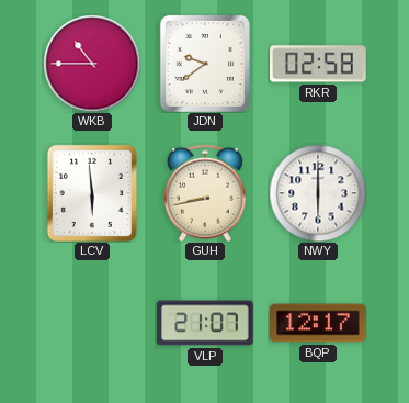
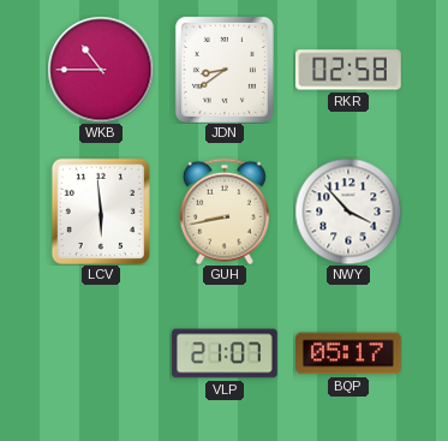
JDN: 9:39 -> 8:39 (225, 70)
NWY: 6:00 -> 3:53 (348, 211)
BQP: 12:17 -> 05:17 (348, 353)
